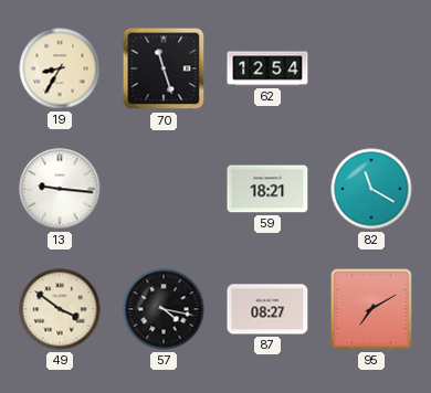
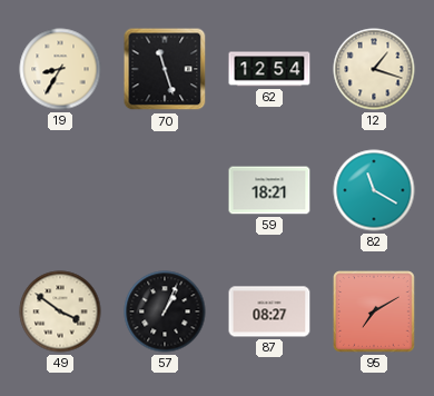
12: none -> 1:18 (374, 69)
13: 9:16 -> none (60, 189)
57: 4:17 -> 1:04 (165, 311)
